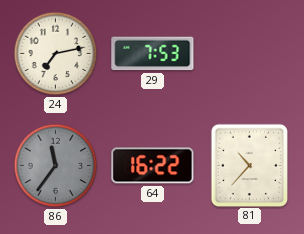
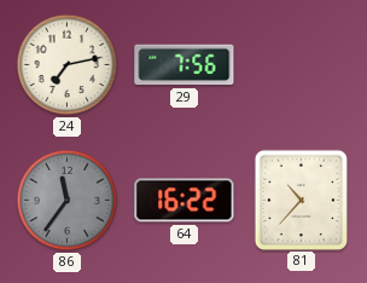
29: 7:53 -> 7:56 (185, 65)
